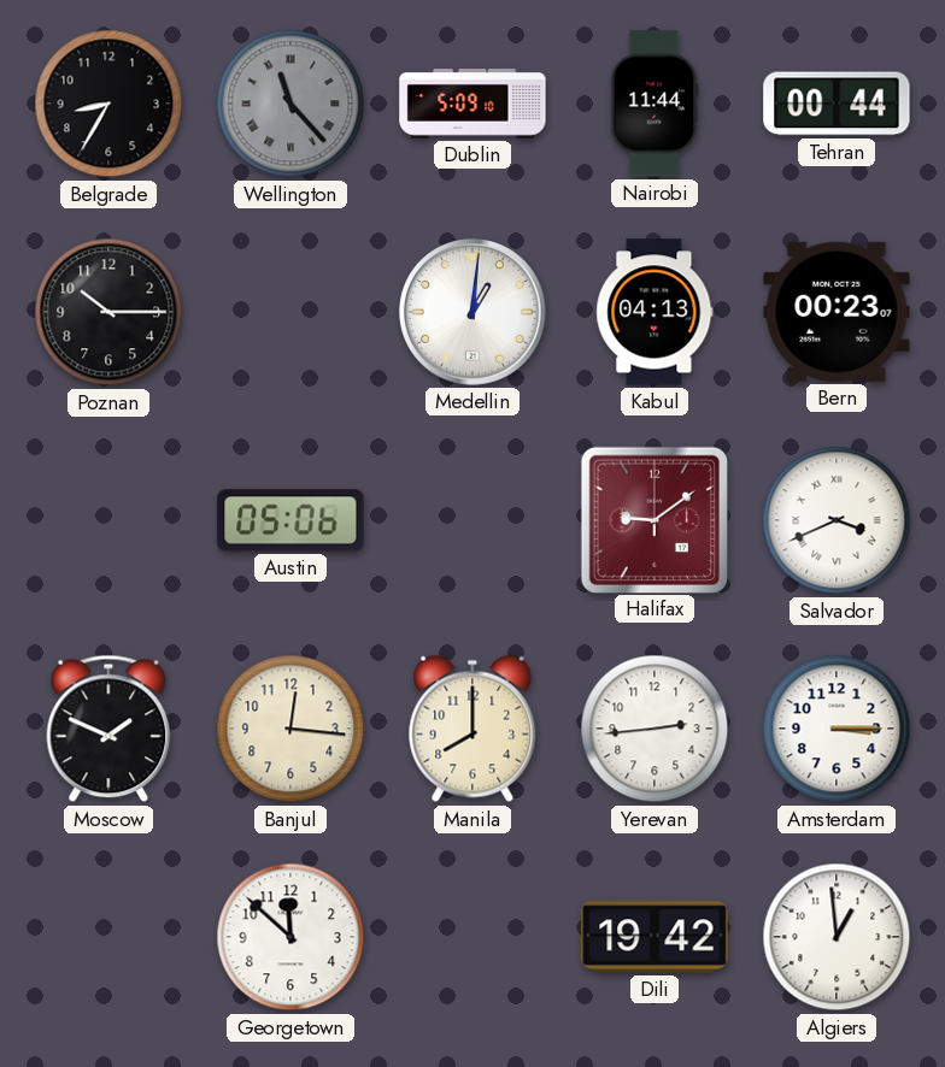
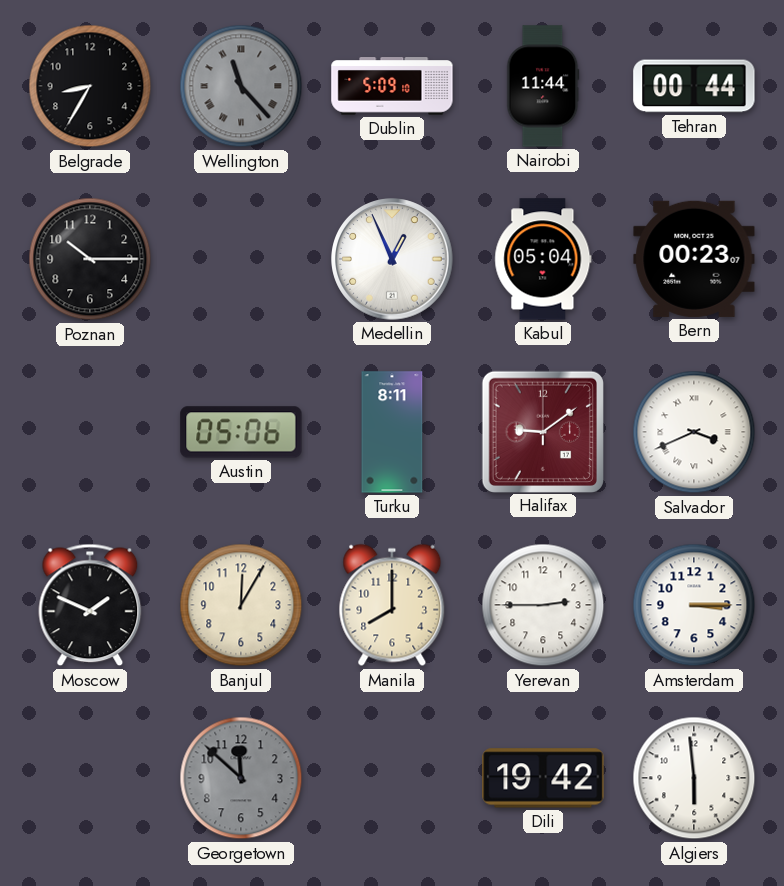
Medellin: 1:01 -> 12:56 (392, 259)
Kabul: 04:13 -> 05:04 (543, 259)
Turku: none -> 8:11 (392, 432)
Banjul: 12:16 -> 12:05 (241, 605)
Yerevan: 2:44 -> 2:45 (543, 605)
Georgetown dial: white -> grey (241, 778)
Algiers: 12:59 -> 5:59 (694, 778)
